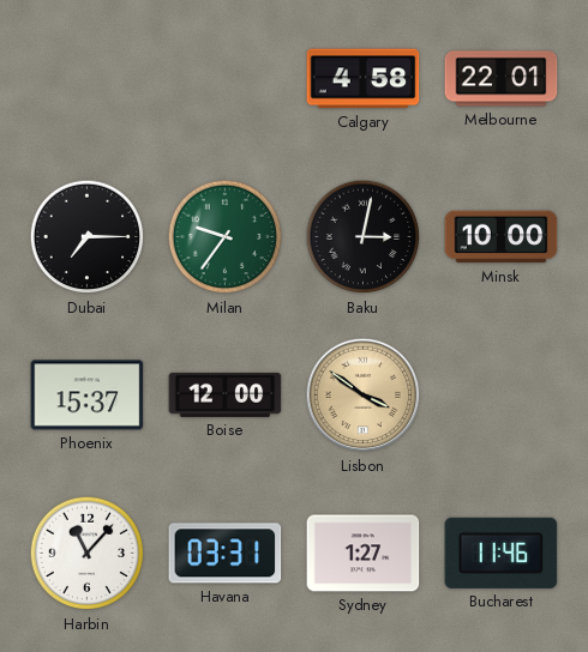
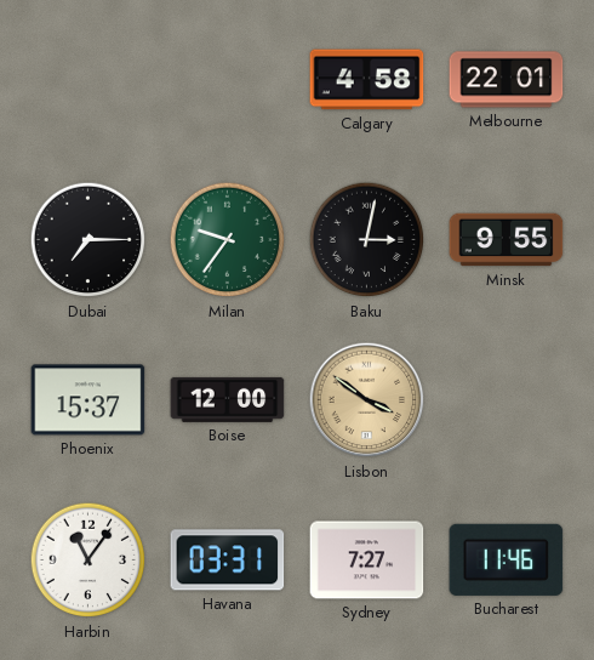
Minsk: 10:00 -> 9:55 (507, 240)
Harbin: 11:07 -> 11:06 (88, 561)
Sydney: 1:27 -> 7:27 (367, 561)
